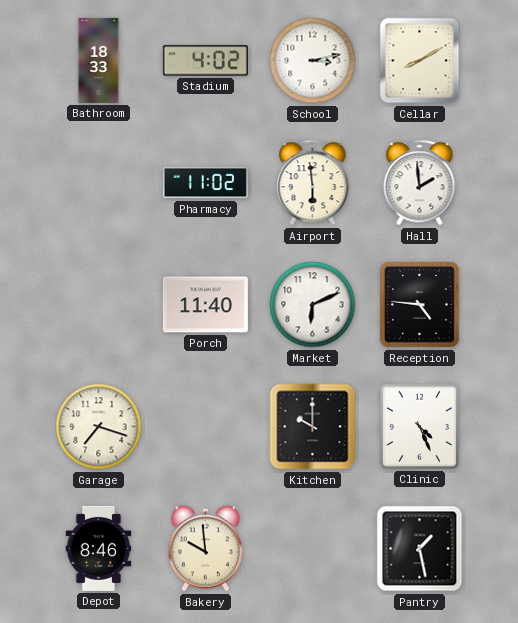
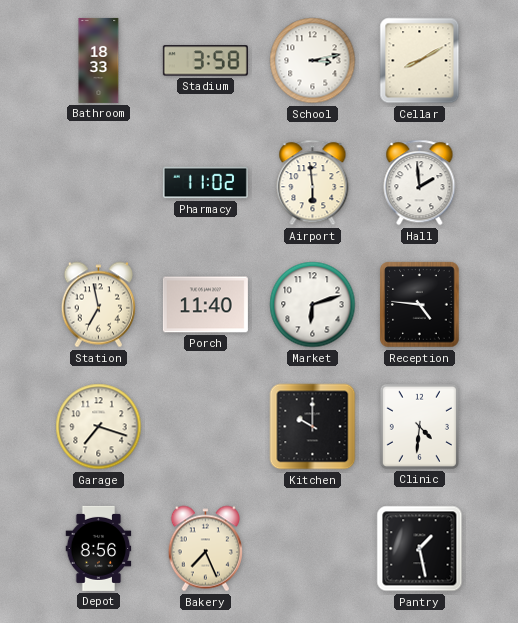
Stadium: 4:02 -> 3:58 (205, 61)
Station: none -> 6:58 (98, 305)
Market: 6:11 -> 6:12 (313, 305)
Clinic: 4:26 -> 4:31 (419, 426)
Depot: 8:46 -> 8:56 (99, 548)
Bakery: 9:59 -> 7:26 (205, 549)
